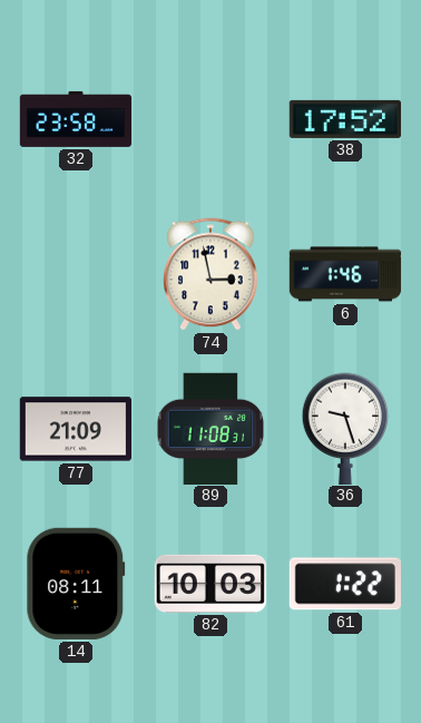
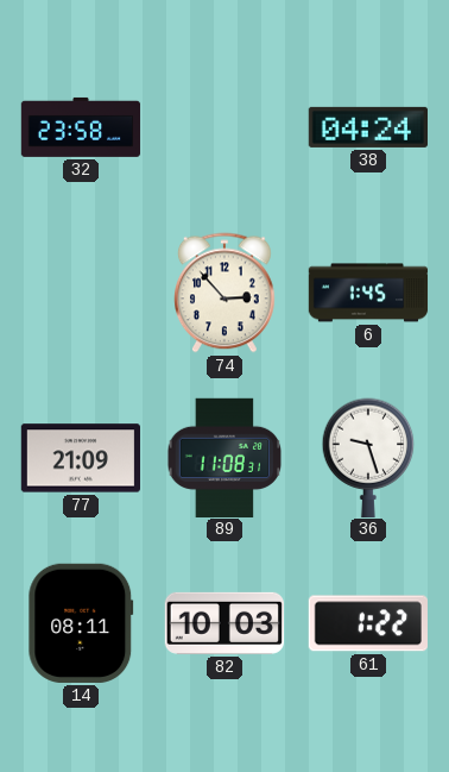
38: 17:52 -> 04:24 (367, 127)
74: 2:58 -> 2:53 (226, 293)
6: 1:46 -> 1:45 (368, 293)
